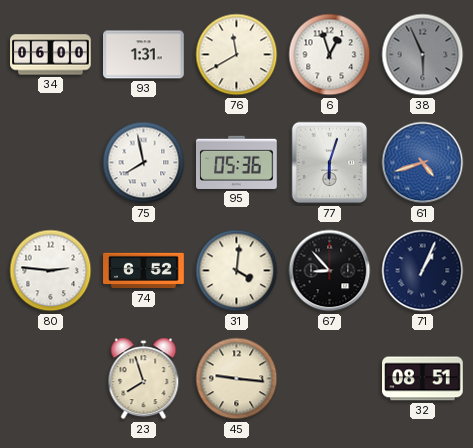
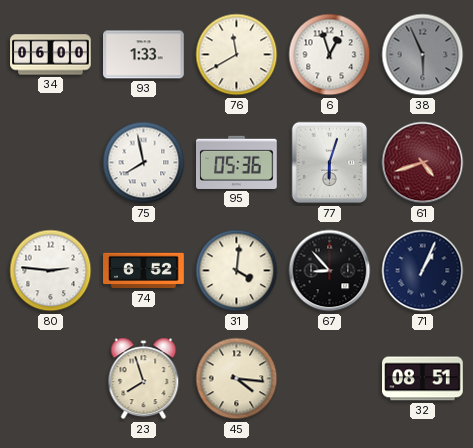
93: 1:31 -> 1:33 (144, 55)
61 dial: blue -> burgundy (423, 163)
45: 9:16 -> 4:16 (237, 379)
